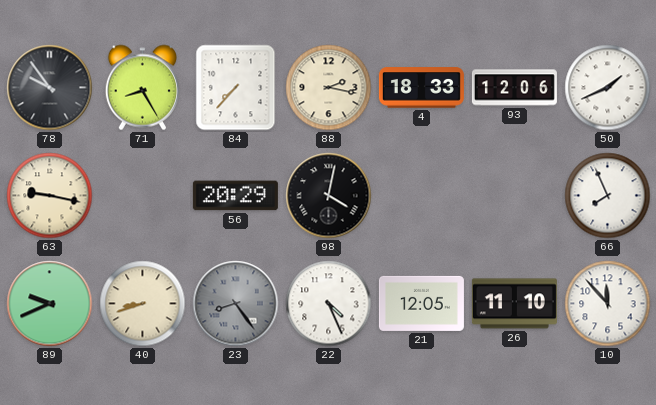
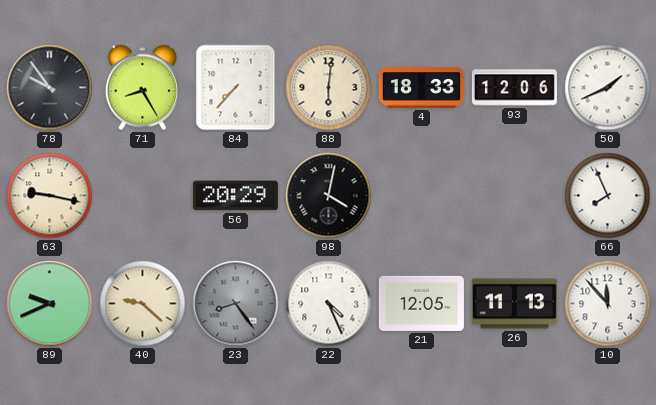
88: 2:17 -> 6:01 (329, 88)
40: 8:42 -> 9:22 (143, 304)
26: 11:10 -> 11:13 (514, 304)
